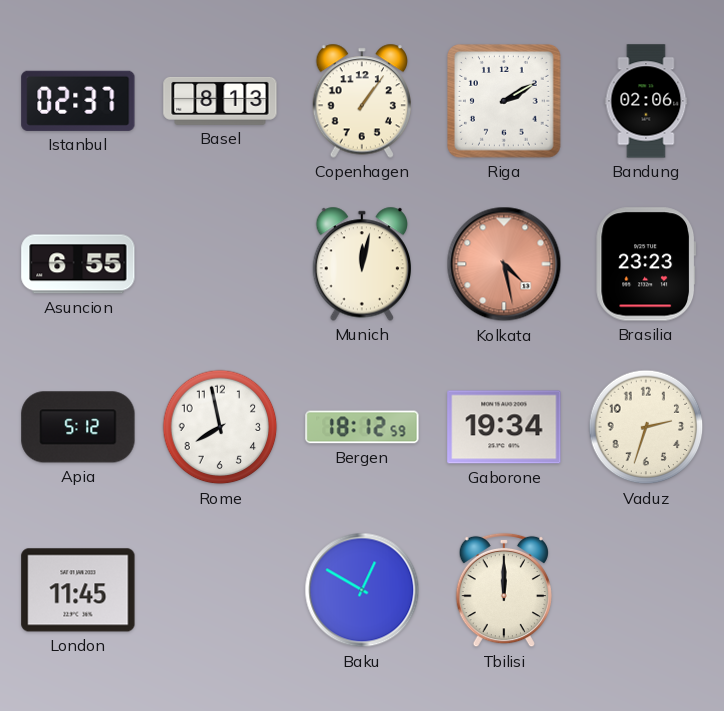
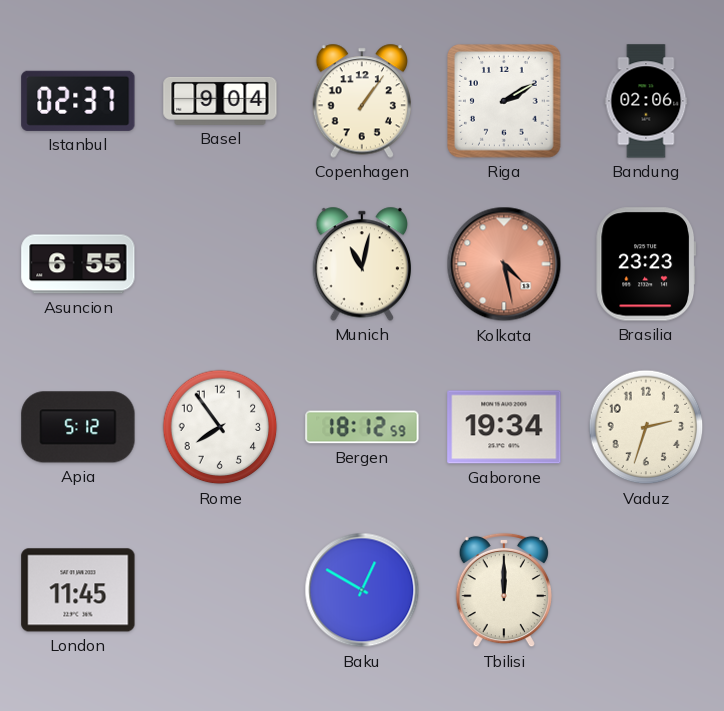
Basel: 8:13 -> 9:04 (220, 101)
Munich: 12:02 -> 11:02 (361, 264)
Rome: 7:58 -> 7:54 (220, 427)
